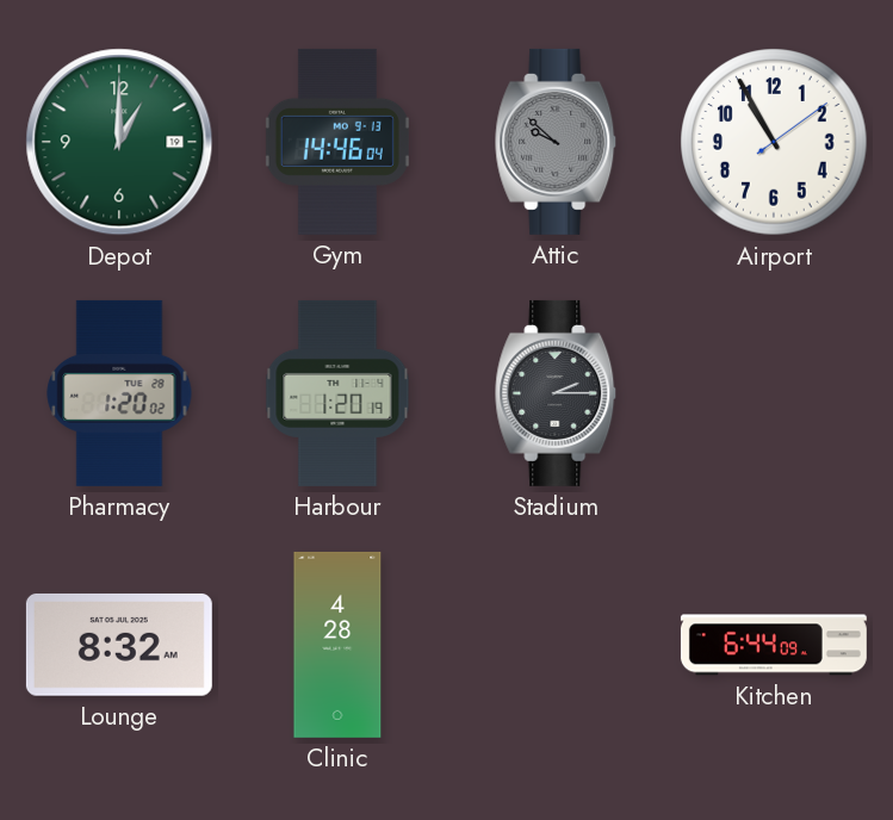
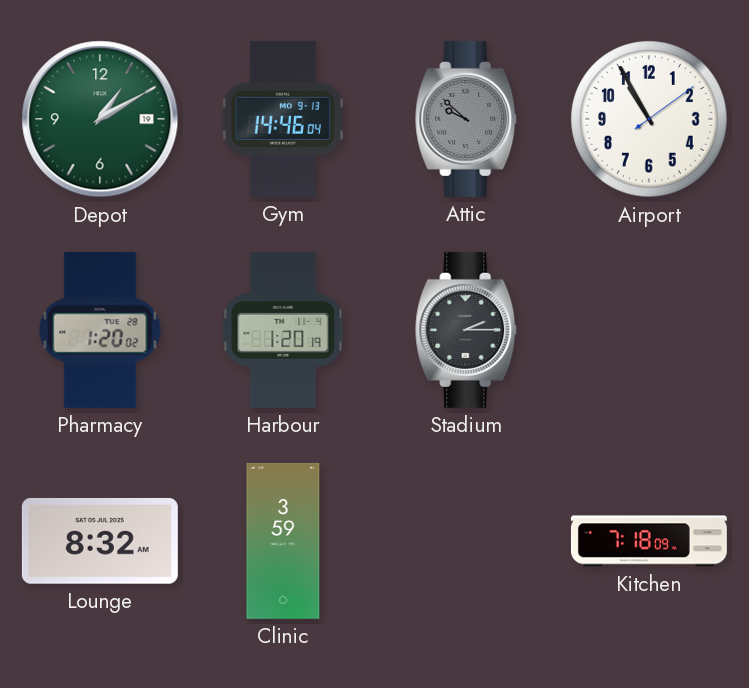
Depot: 1:00 -> 1:10 (100, 119)
Clinic: 4:28 -> 3:59 (283, 541)
Kitchen: 6:44 -> 7:18 (649, 541)
